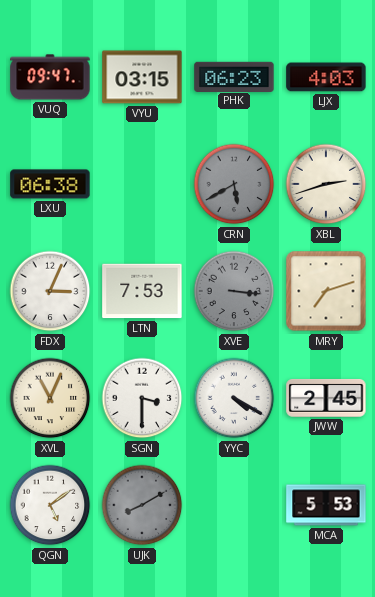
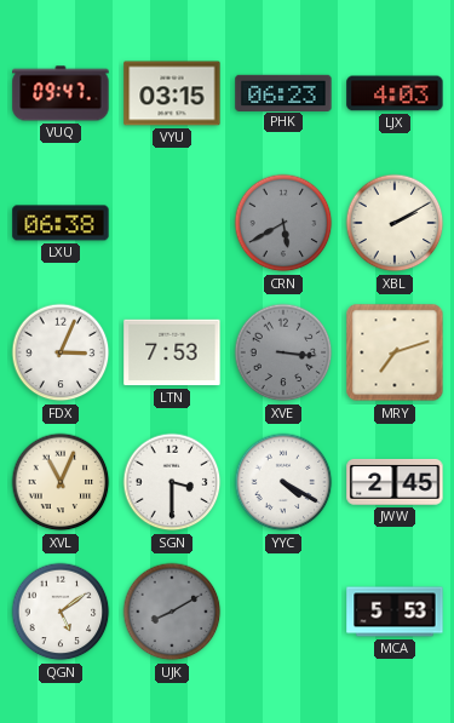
XBL: 2:42 -> 2:10 (395, 223)
